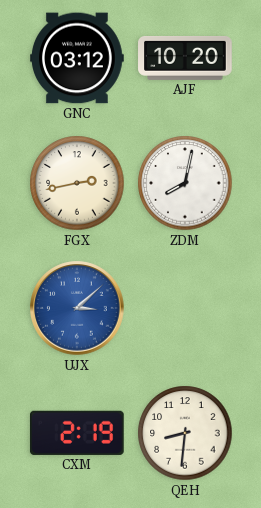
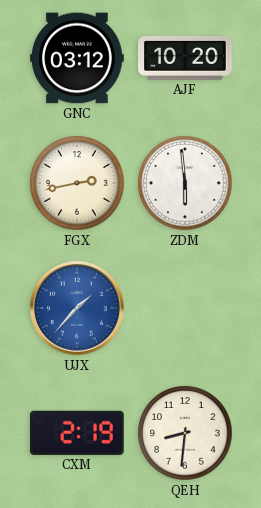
ZDM: 8:02 -> 5:59 (185, 183)
UJX: 3:08 -> 1:37 (77, 308)
